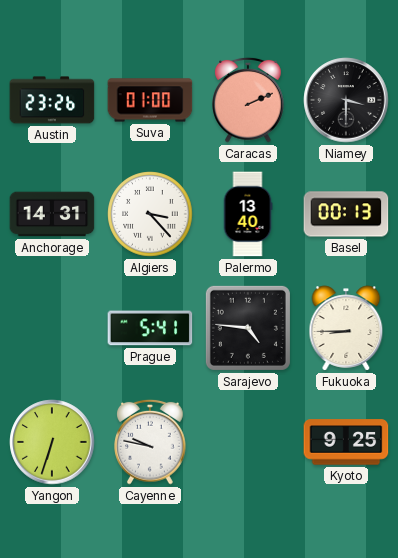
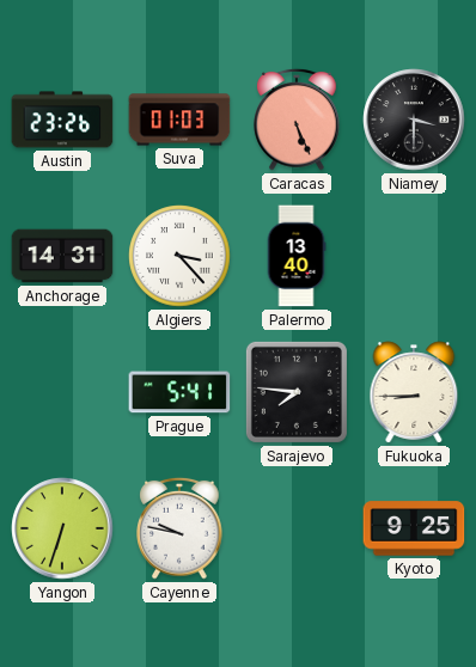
Suva: 01:00 -> 01:03 (179, 120)
Caracas: 2:11 -> 5:26 (297, 120)
Basel: 00:13 -> none (346, 214)
Sarajevo: 4:46 -> 7:46 (297, 392)
